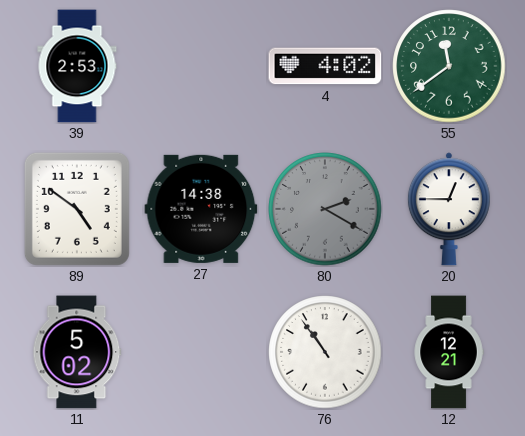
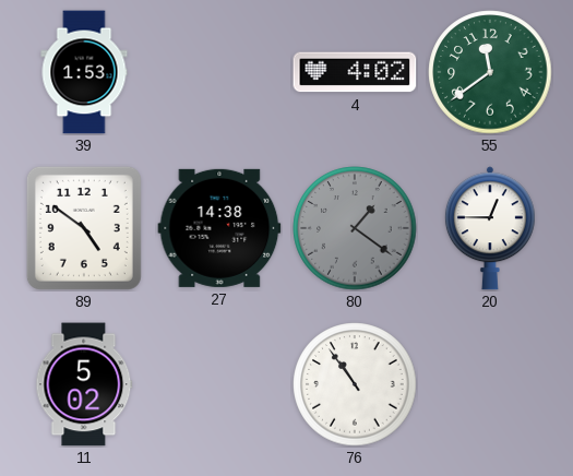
39: 2:53 -> 1:53 (84, 72)
80: 2:20 -> 1:21 (355, 228)
12: 12:21 -> none (449, 352)
